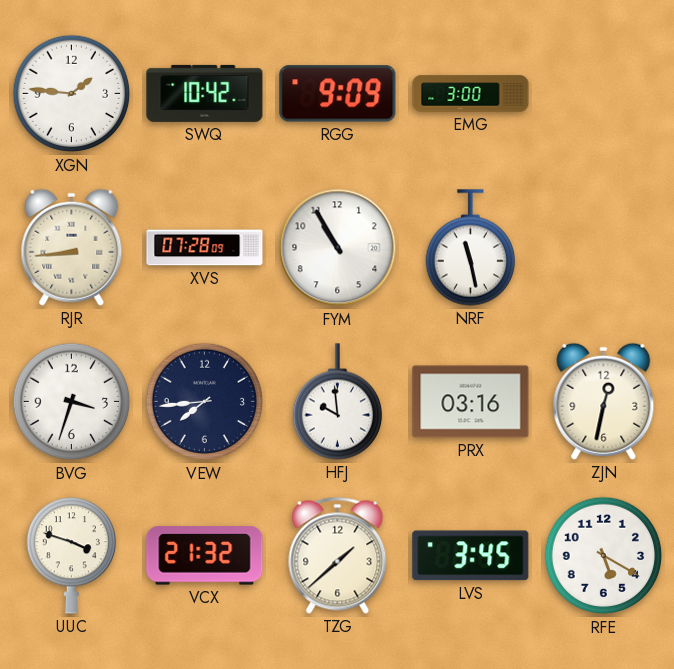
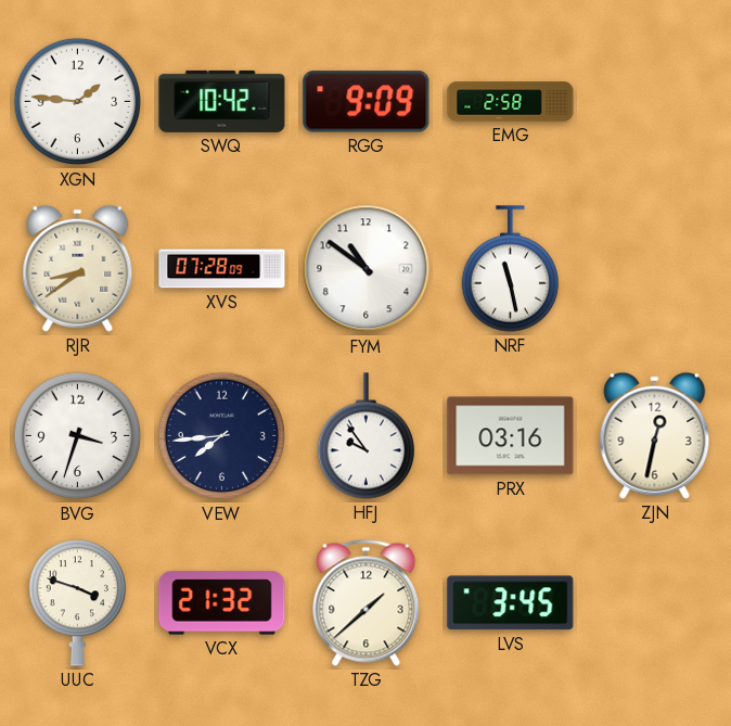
EMG: 3:00 -> 2:58 (511, 102)
RJR: 8:44 -> 8:39 (78, 268)
FYM: 10:55 -> 10:51 (367, 269)
HFJ: 9:59 -> 9:54 (366, 436)
RFE: 5:20 -> none (604, 556)
